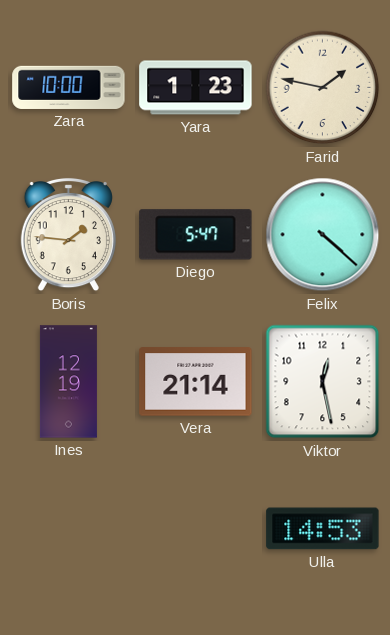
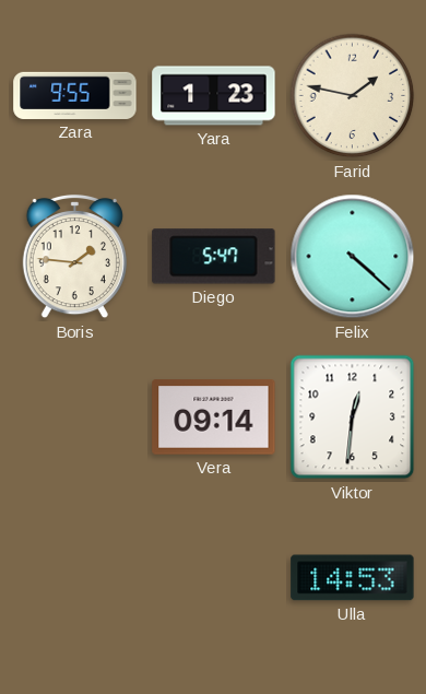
Zara: 10:00 -> 9:55 (75, 95)
Ines: 12:19 -> none (68, 382)
Vera: 21:14 -> 09:14 (214, 417)
Viktor: 12:28 -> 12:31 (353, 417)
